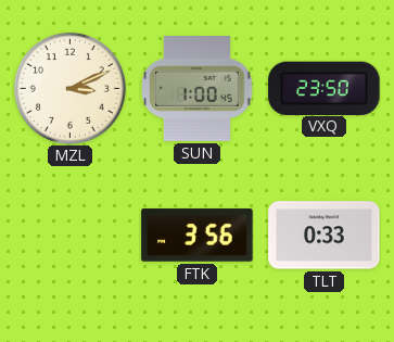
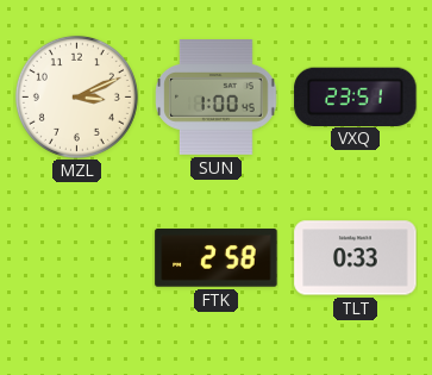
VXQ: 23:50 -> 23:51 (356, 96)
FTK: 3:56 -> 2:58 (217, 258)
